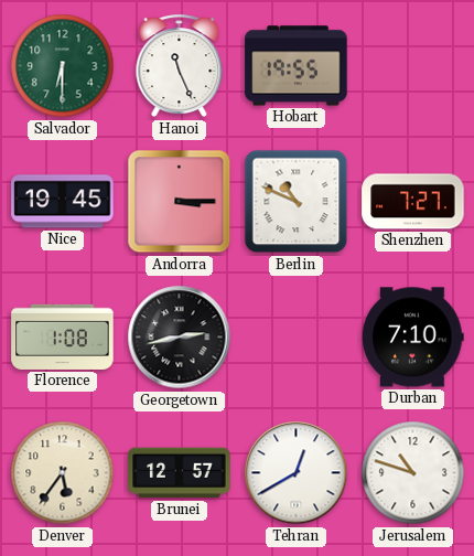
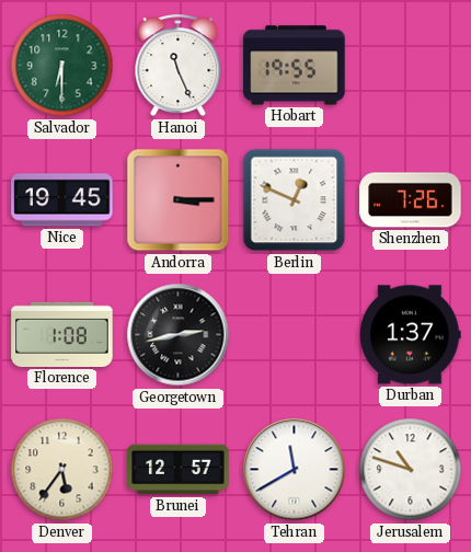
Berlin: 10:49 -> 12:49 (295, 200)
Shenzhen: 7:27 -> 7:26 (411, 200)
Durban: 7:10 -> 1:37 (410, 335)
Tehran: 12:40 -> 11:40 (295, 470)
